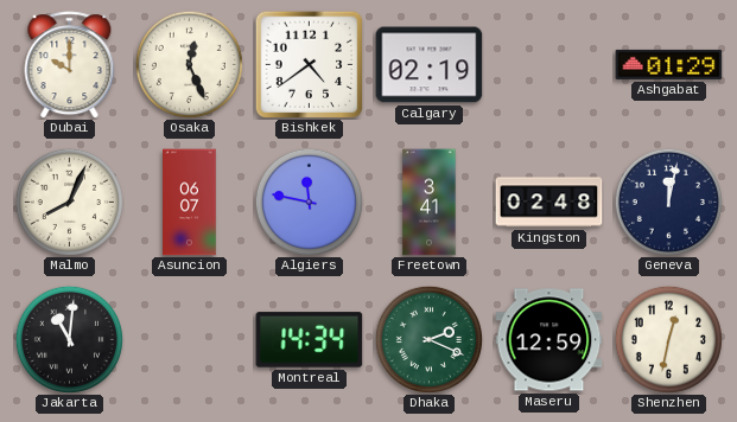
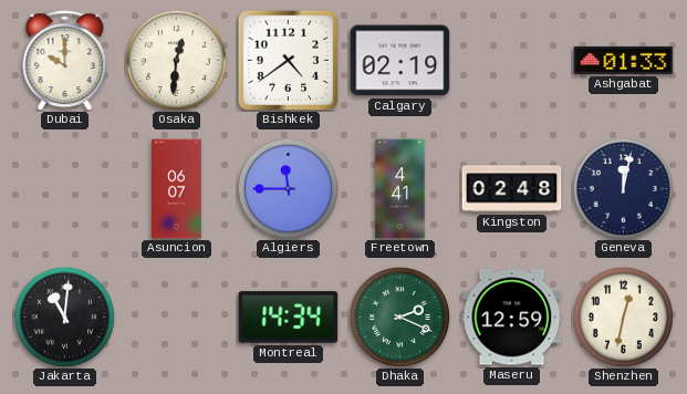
Osaka: 12:26 -> 12:31 (176, 60)
Ashgabat: 01:29 -> 01:33 (624, 60)
Malmo: 8:04 -> none (69, 202)
Algiers: 11:47 -> 11:45 (288, 188)
Freetown: 3:41 -> 4:41 (400, 189)
